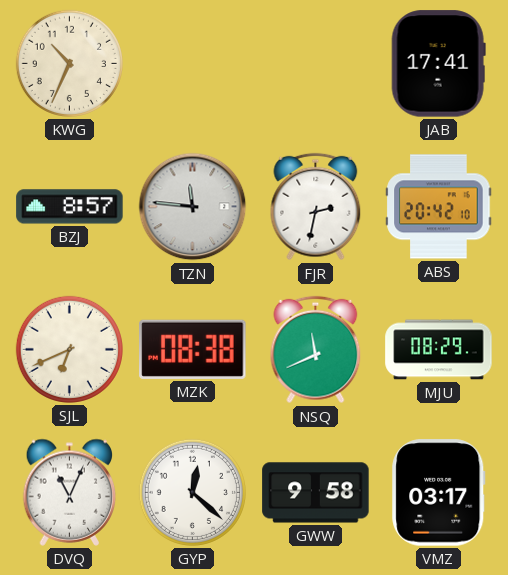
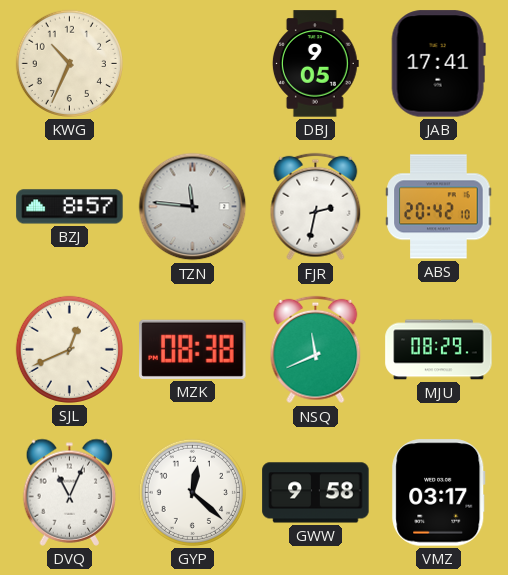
DBJ: none -> 9:05 (315, 64)
SJL: 6:41 -> 12:41 (69, 349)
